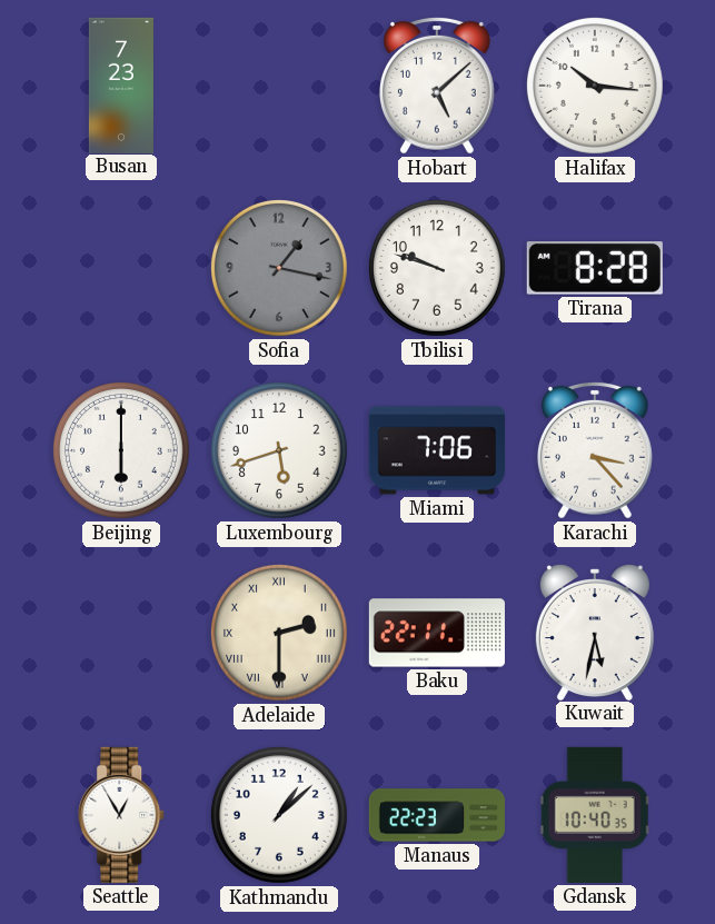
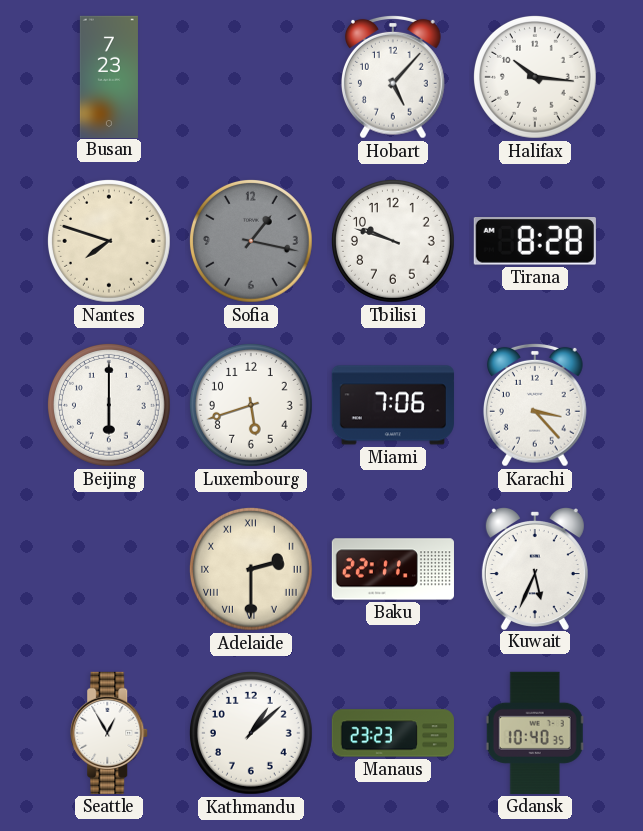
Hobart: 5:08 -> 5:07 (393, 77)
Nantes: none -> 7:48 (109, 241)
Kuwait: 5:32 -> 5:34 (535, 569)
Manaus: 22:23 -> 23:23 (393, 733)
